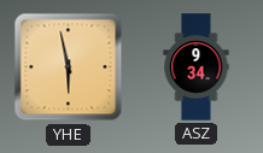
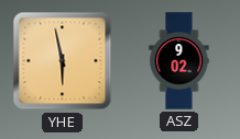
ASZ: 9:34 -> 9:02 (179, 61)
